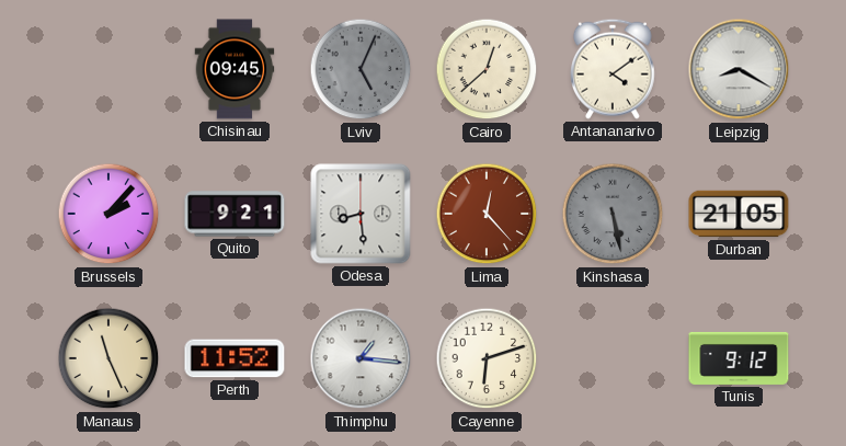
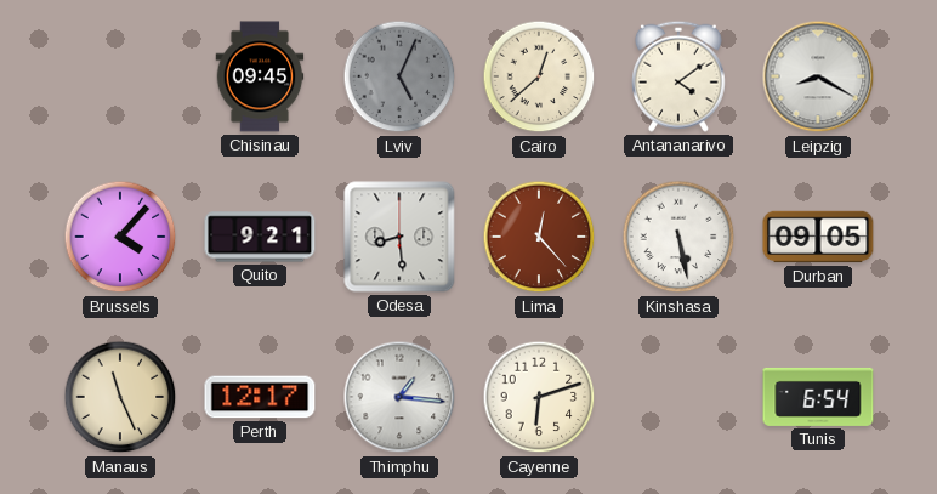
Brussels: 2:07 -> 4:07 (120, 237)
Kinshasa dial: grey -> white (678, 237)
Durban: 21:05 -> 09:05 (818, 237)
Perth: 11:52 -> 12:17 (260, 397)
Tunis: 9:12 -> 6:54 (818, 397)
